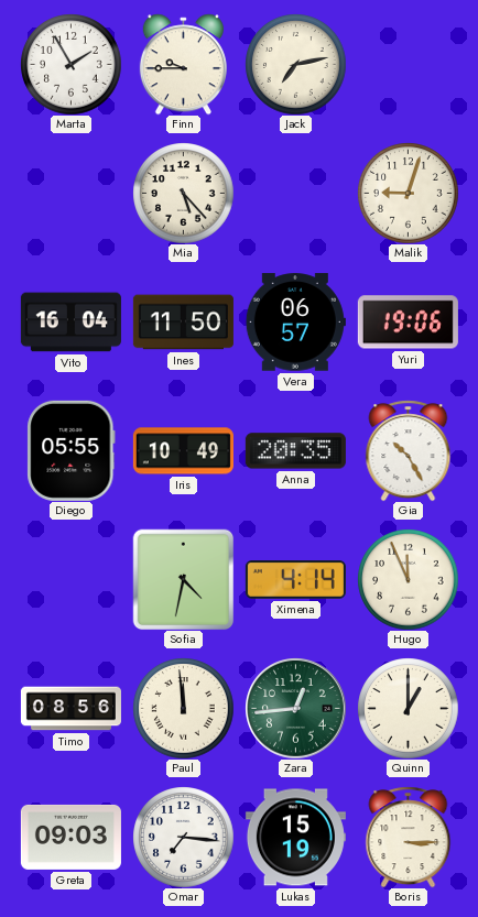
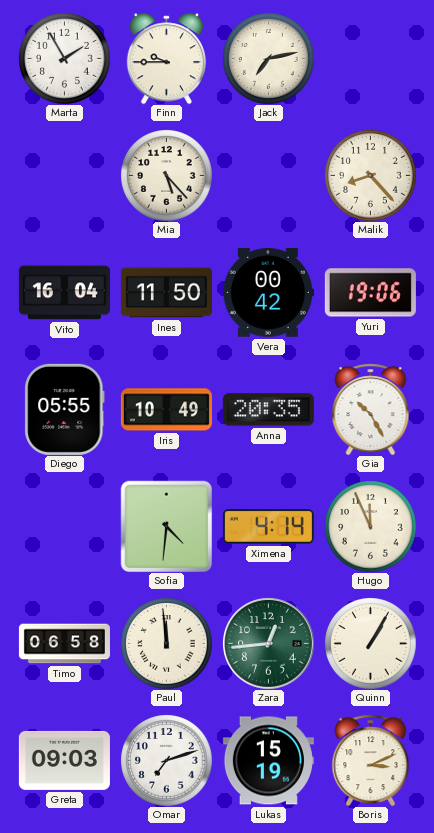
Malik: 9:03 -> 8:23 (370, 175)
Vera: 06:57 -> 00:42 (268, 293)
Sofia: 4:32 -> 4:31 (166, 526)
Timo: 08:56 -> 06:58 (64, 644)
Quinn: 1:00 -> 1:05 (370, 643)
Omar: 7:16 -> 7:12 (166, 760)
Boris: 3:15 -> 3:11 (371, 760)
